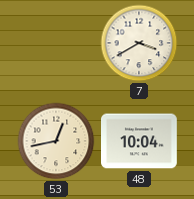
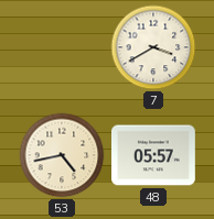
53: 12:43 -> 4:43 (62, 155)
48: 10:04 -> 05:57 (154, 155)
